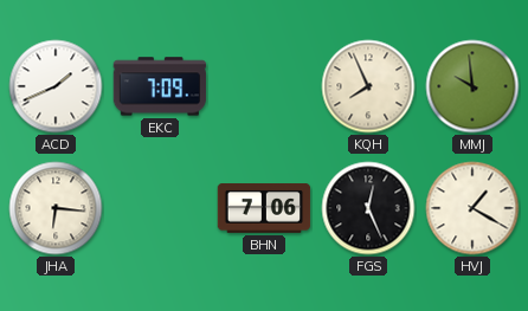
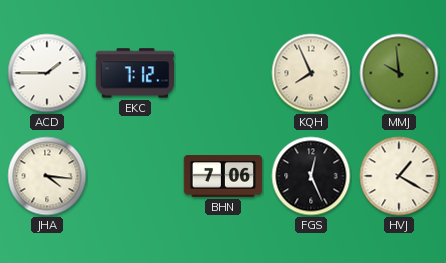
ACD: 1:41 -> 1:45 (47, 73)
EKC: 7:09 -> 7:12 (135, 73)
JHA: 6:16 -> 4:16 (47, 176)
